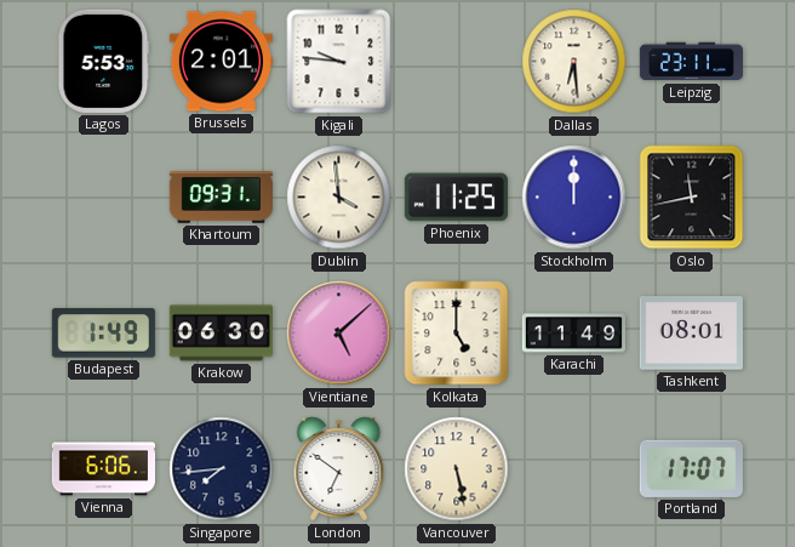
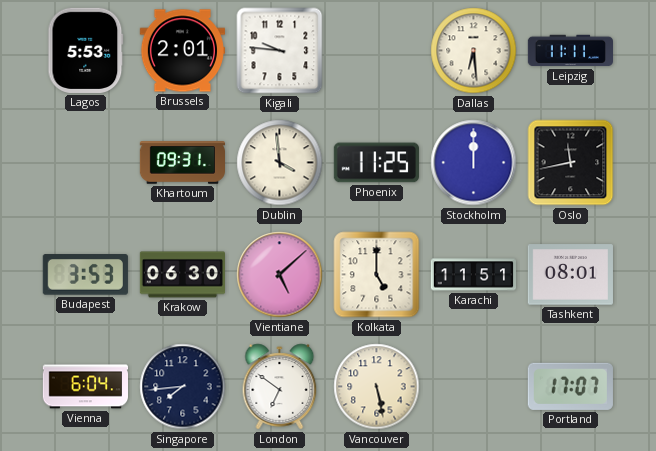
Leipzig: 23:11 -> 11:11 (570, 51)
Budapest: 1:49 -> 3:53 (85, 275)
Karachi: 11:49 -> 11:51 (473, 275)
Vienna: 6:06 -> 6:04 (85, 387)
